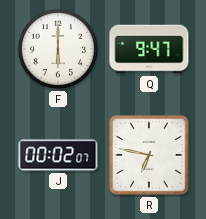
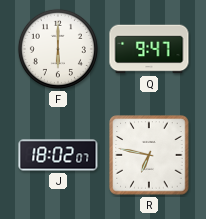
J: 00:02 -> 18:02 (58, 155)
